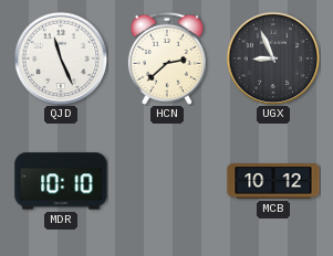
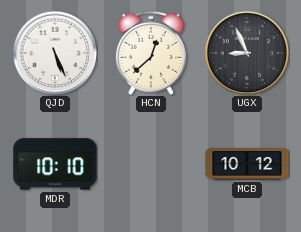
QJD: 11:26 -> 5:26 (55, 53)
HCN: 2:38 -> 12:38 (151, 53)
